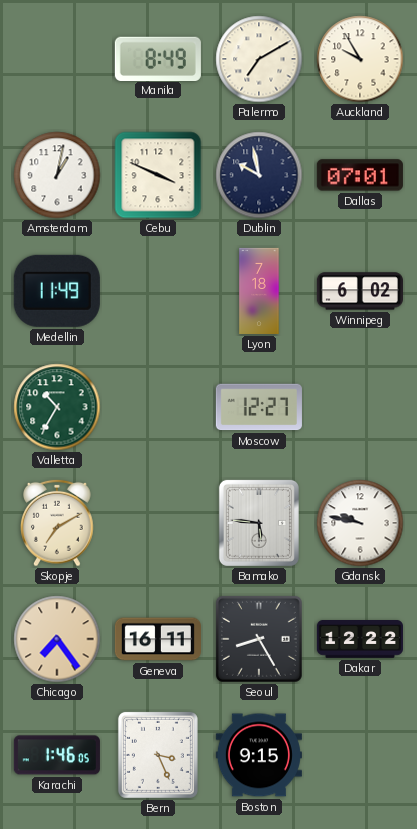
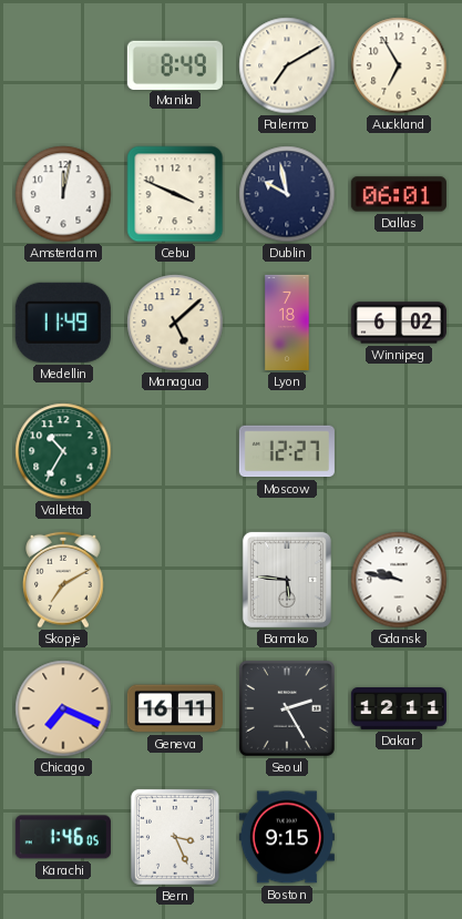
Auckland: 9:55 -> 6:55 (399, 65)
Amsterdam: 1:02 -> 12:02 (63, 194)
Dallas: 07:01 -> 06:01 (399, 194)
Managua: none -> 5:08 (175, 323)
Chicago: 7:24 -> 7:19 (63, 708)
Seoul: 8:25 -> 2:25 (287, 708)
Dakar: 12:22 -> 12:11 (399, 708)
